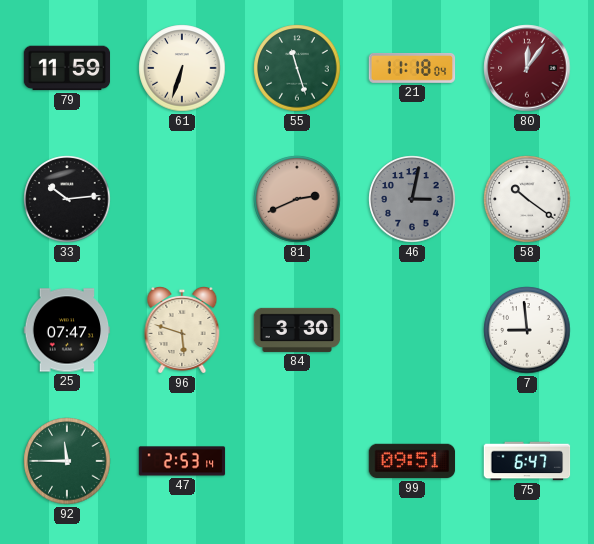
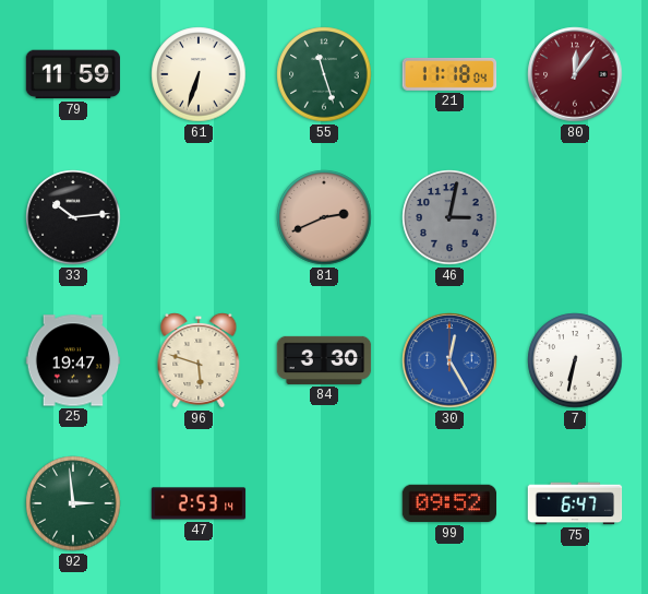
58: 10:21 -> none (527, 199)
25: 07:47 -> 19:47 (73, 360)
30: none -> 12:25 (449, 360)
7: 8:59 -> 6:32 (575, 360)
92: 11:45 -> 2:59 (73, 503)
99: 09:51 -> 09:52 (449, 503)
